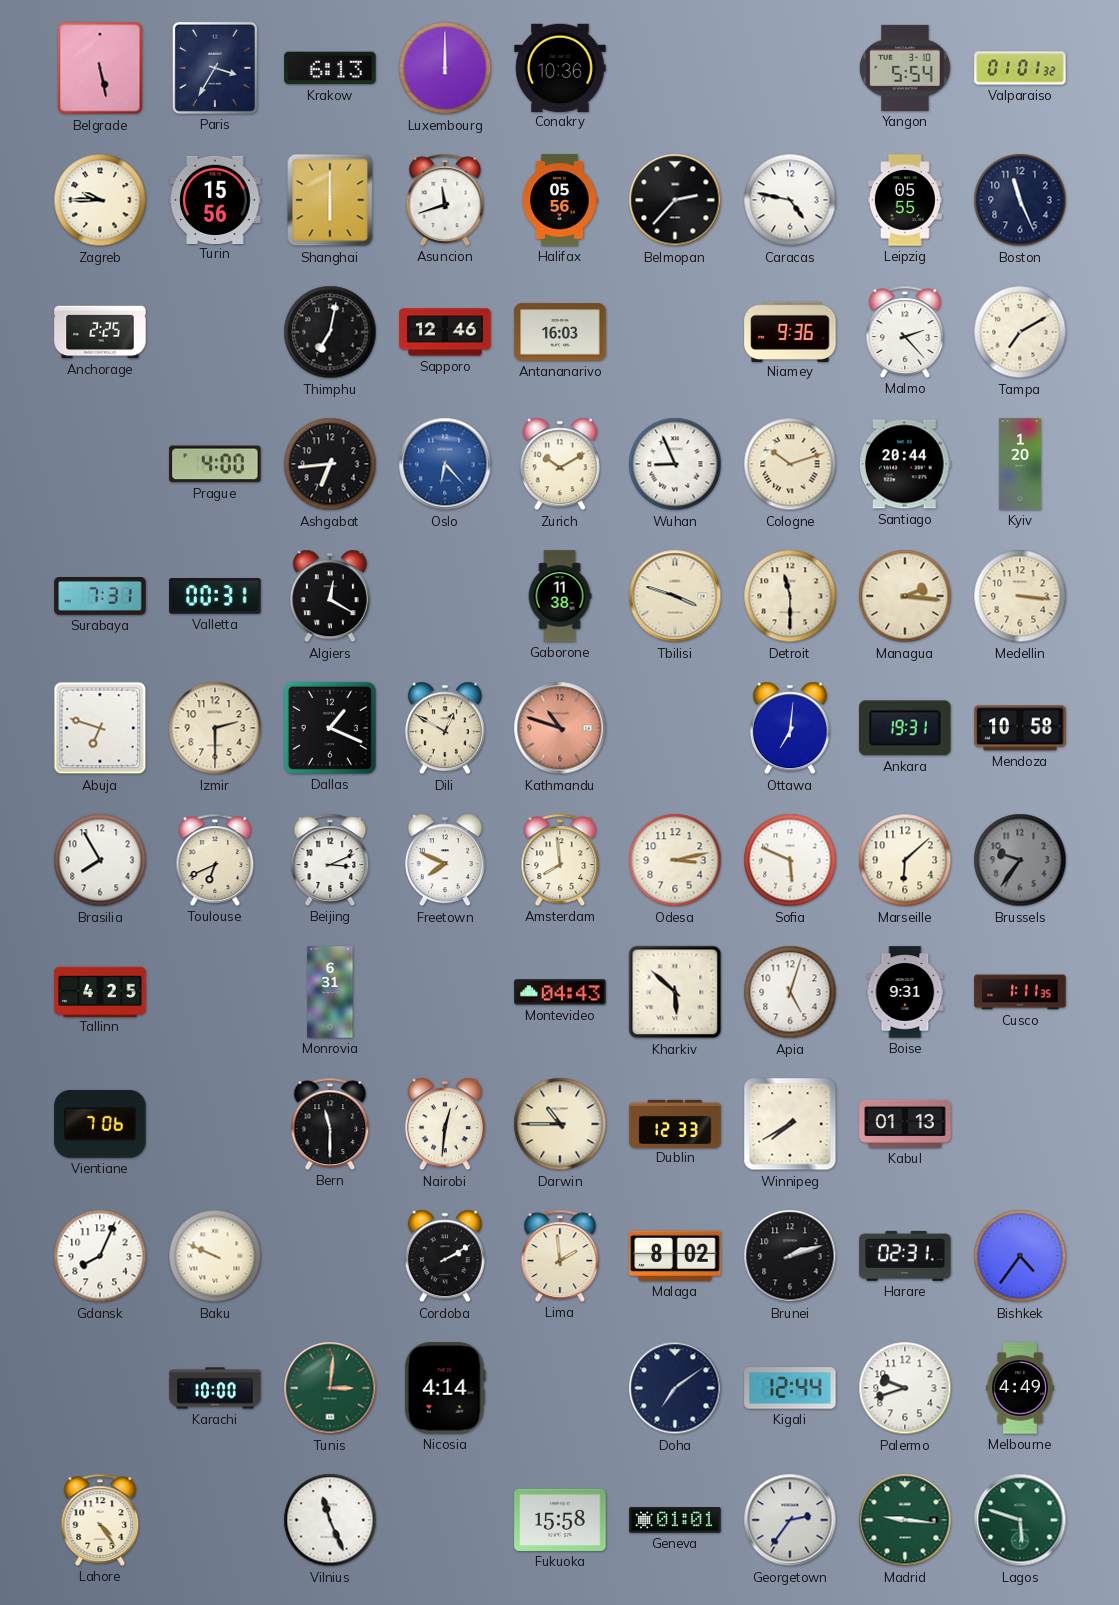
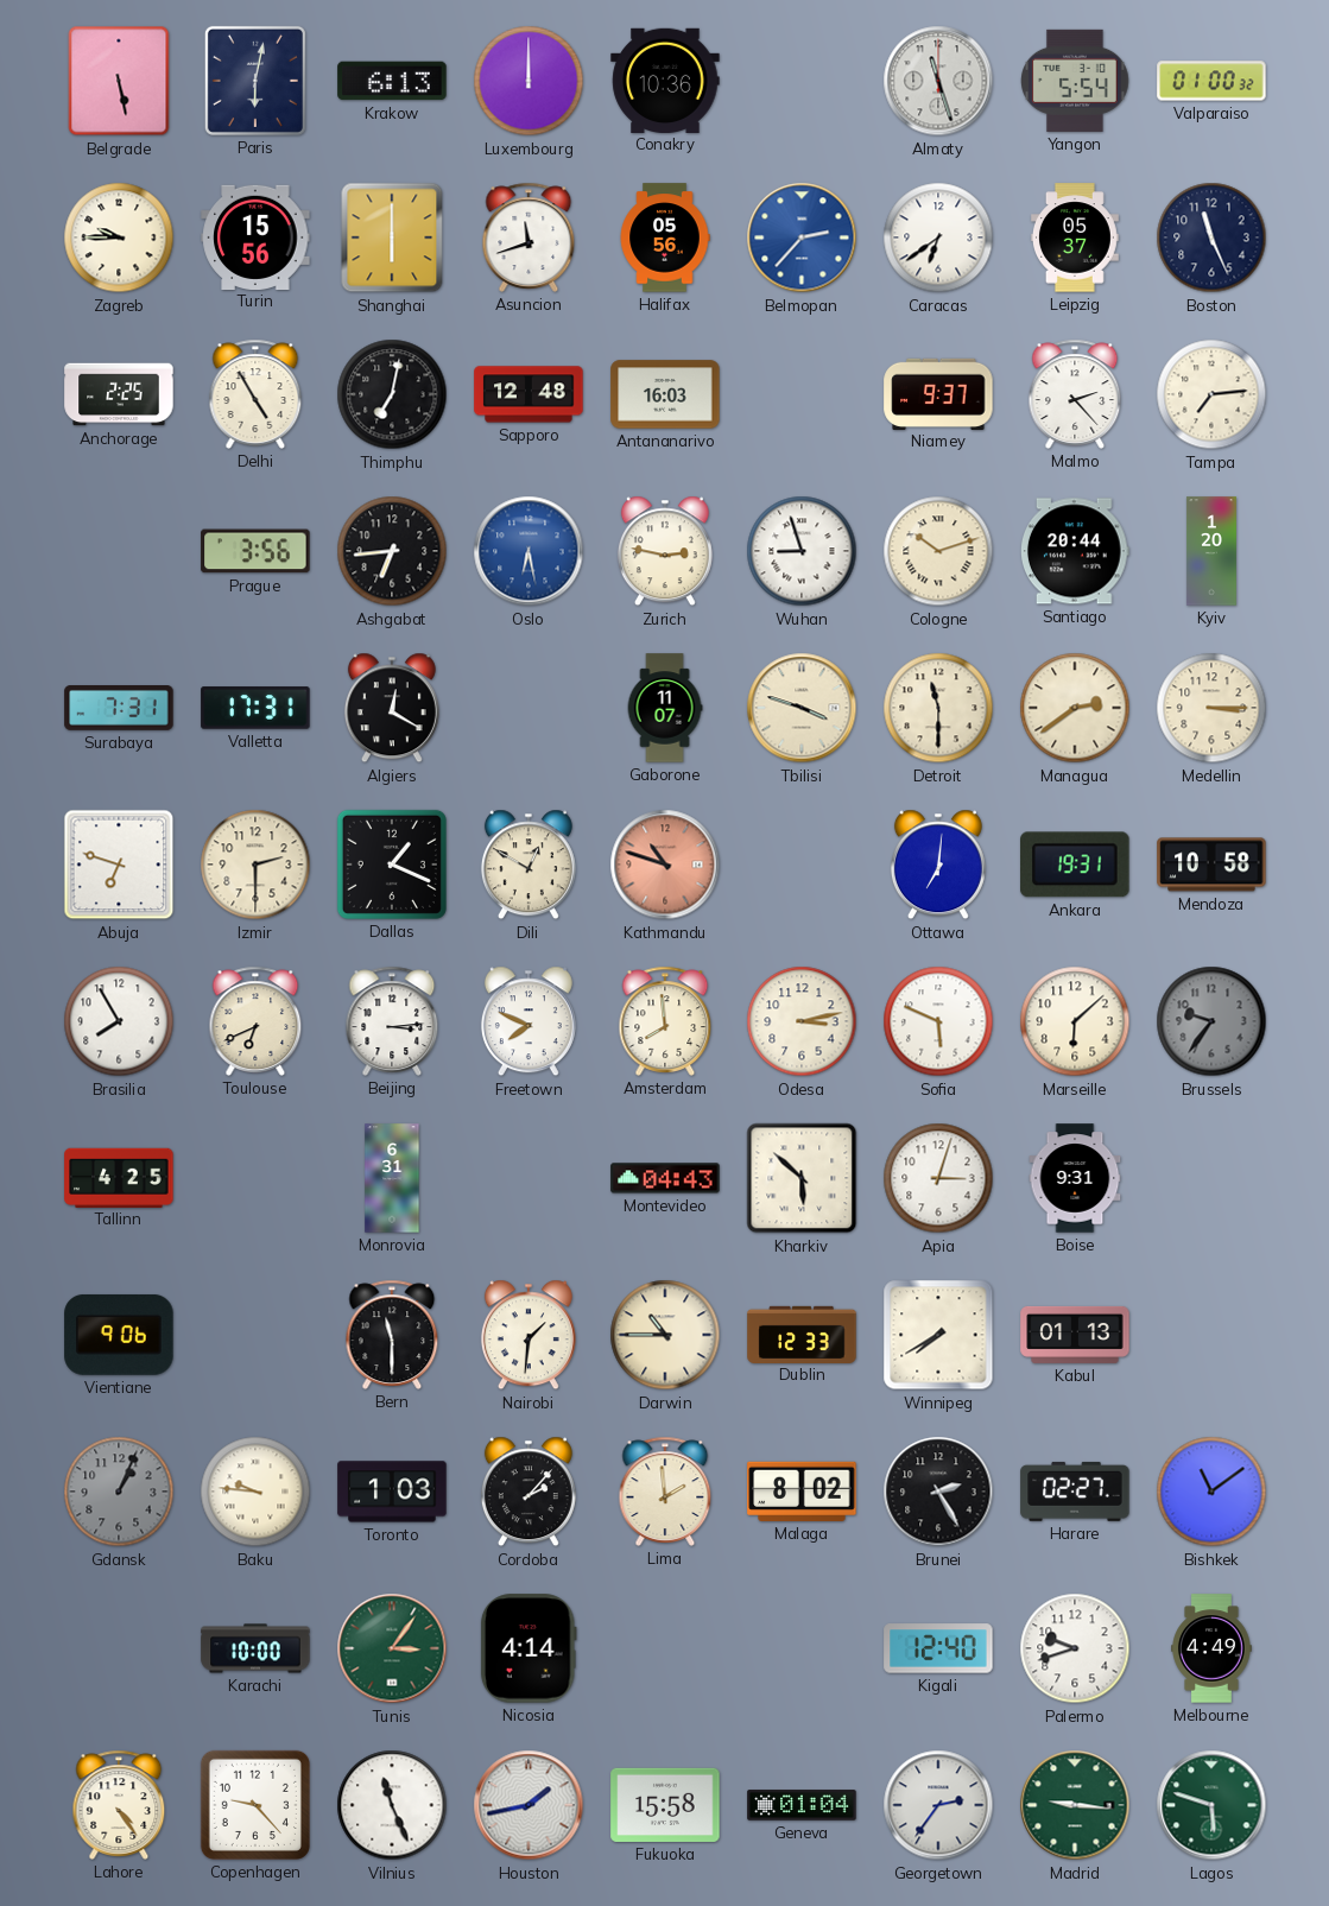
Paris: 3:35 -> 6:02 (255, 81)
Almaty: none -> 11:27 (938, 81)
Valparaiso: 01:01 -> 01:00 (1211, 81)
Belmopan dial: black -> blue (802, 238)
Caracas: 4:47 -> 6:39 (938, 238)
Leipzig: 05:55 -> 05:37 (1075, 238)
Delhi: none -> 4:55 (255, 394)
Sapporo: 12:46 -> 12:48 (529, 394)
Niamey: 9:36 -> 9:37 (938, 393)
Tampa: 7:10 -> 7:14 (1211, 394)
Prague: 4:00 -> 3:56 (255, 551)
Oslo: 6:23 -> 6:28 (529, 551)
Zurich: 10:10 -> 2:47 (665, 551)
Wuhan: 8:56 -> 8:57 (802, 551)
Valletta: 00:31 -> 17:31 (255, 708)
Gaborone: 11:38 -> 11:07 (665, 708)
Managua: 2:16 -> 2:39 (1075, 708)
Medellin: 3:16 -> 3:15 (1211, 708)
Beijing: 3:11 -> 3:14 (392, 1021)
Apia: 5:03 -> 3:03 (938, 1178)
Cusco: 1:11 -> none (1020, 992)
Vientiane: 7:06 -> 9:06 (119, 1335)
Nairobi: 12:31 -> 1:31 (529, 1335)
Gdansk: 8:04 -> 1:04 (119, 1492)
Gdansk dial: white -> grey (119, 1492)
Baku: 9:49 -> 9:46 (255, 1492)
Toronto: none -> 1:03 (392, 1492)
Cordoba: 2:10 -> 2:07 (529, 1492)
Brunei: 2:12 -> 2:25 (938, 1492)
Harare: 02:31 -> 02:27 (1075, 1492)
Bishkek: 4:36 -> 11:09 (1211, 1492)
Tunis: 3:01 -> 3:06 (392, 1648)
Doha: 7:09 -> none (675, 1388)
Kigali: 12:44 -> 12:40 (938, 1648)
Copenhagen: none -> 9:23 (255, 1805)
Houston: none -> 1:43 (529, 1805)
Geneva: 01:01 -> 01:04 (802, 1805)
